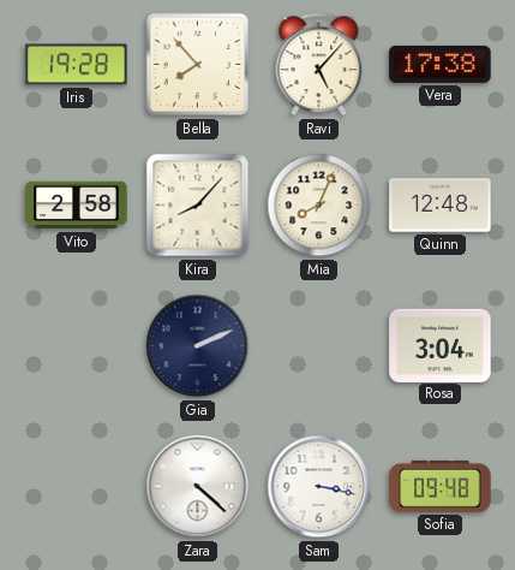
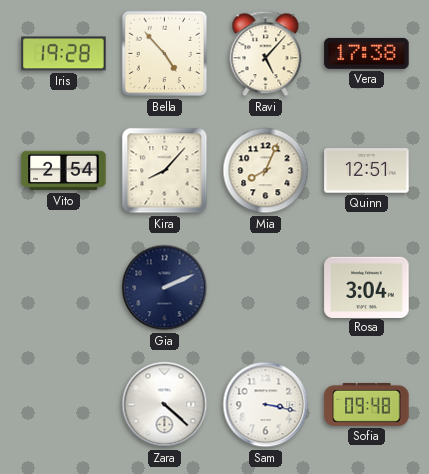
Bella: 7:53 -> 4:53 (165, 54)
Vito: 2:58 -> 2:54 (64, 171)
Quinn: 12:48 -> 12:51 (367, 171)
